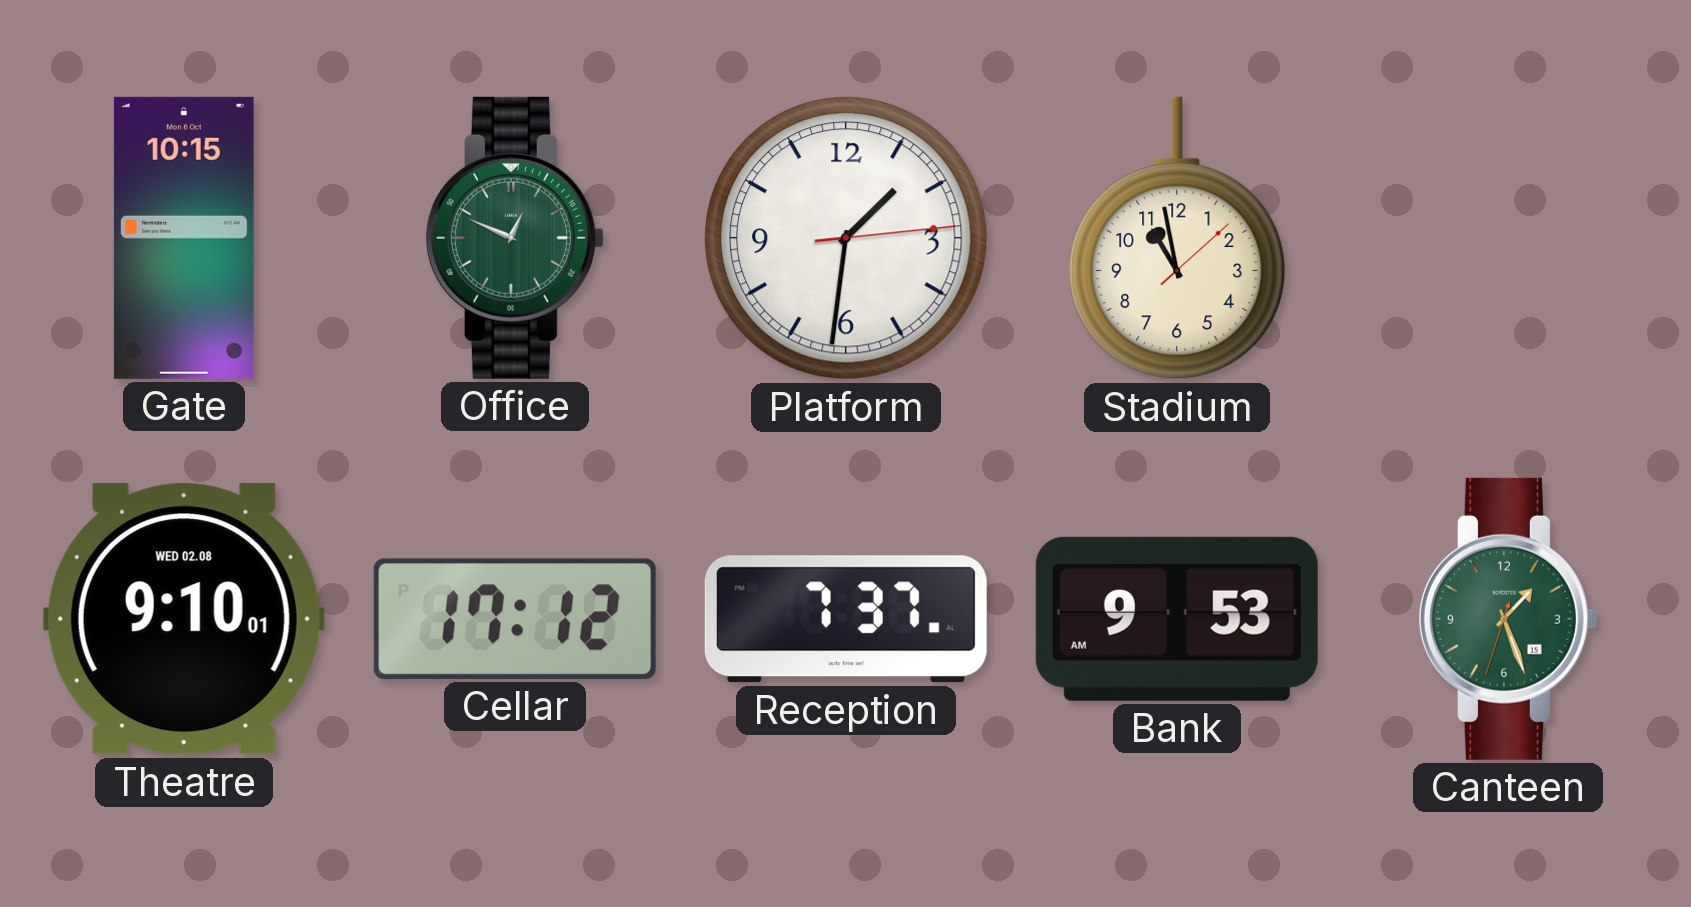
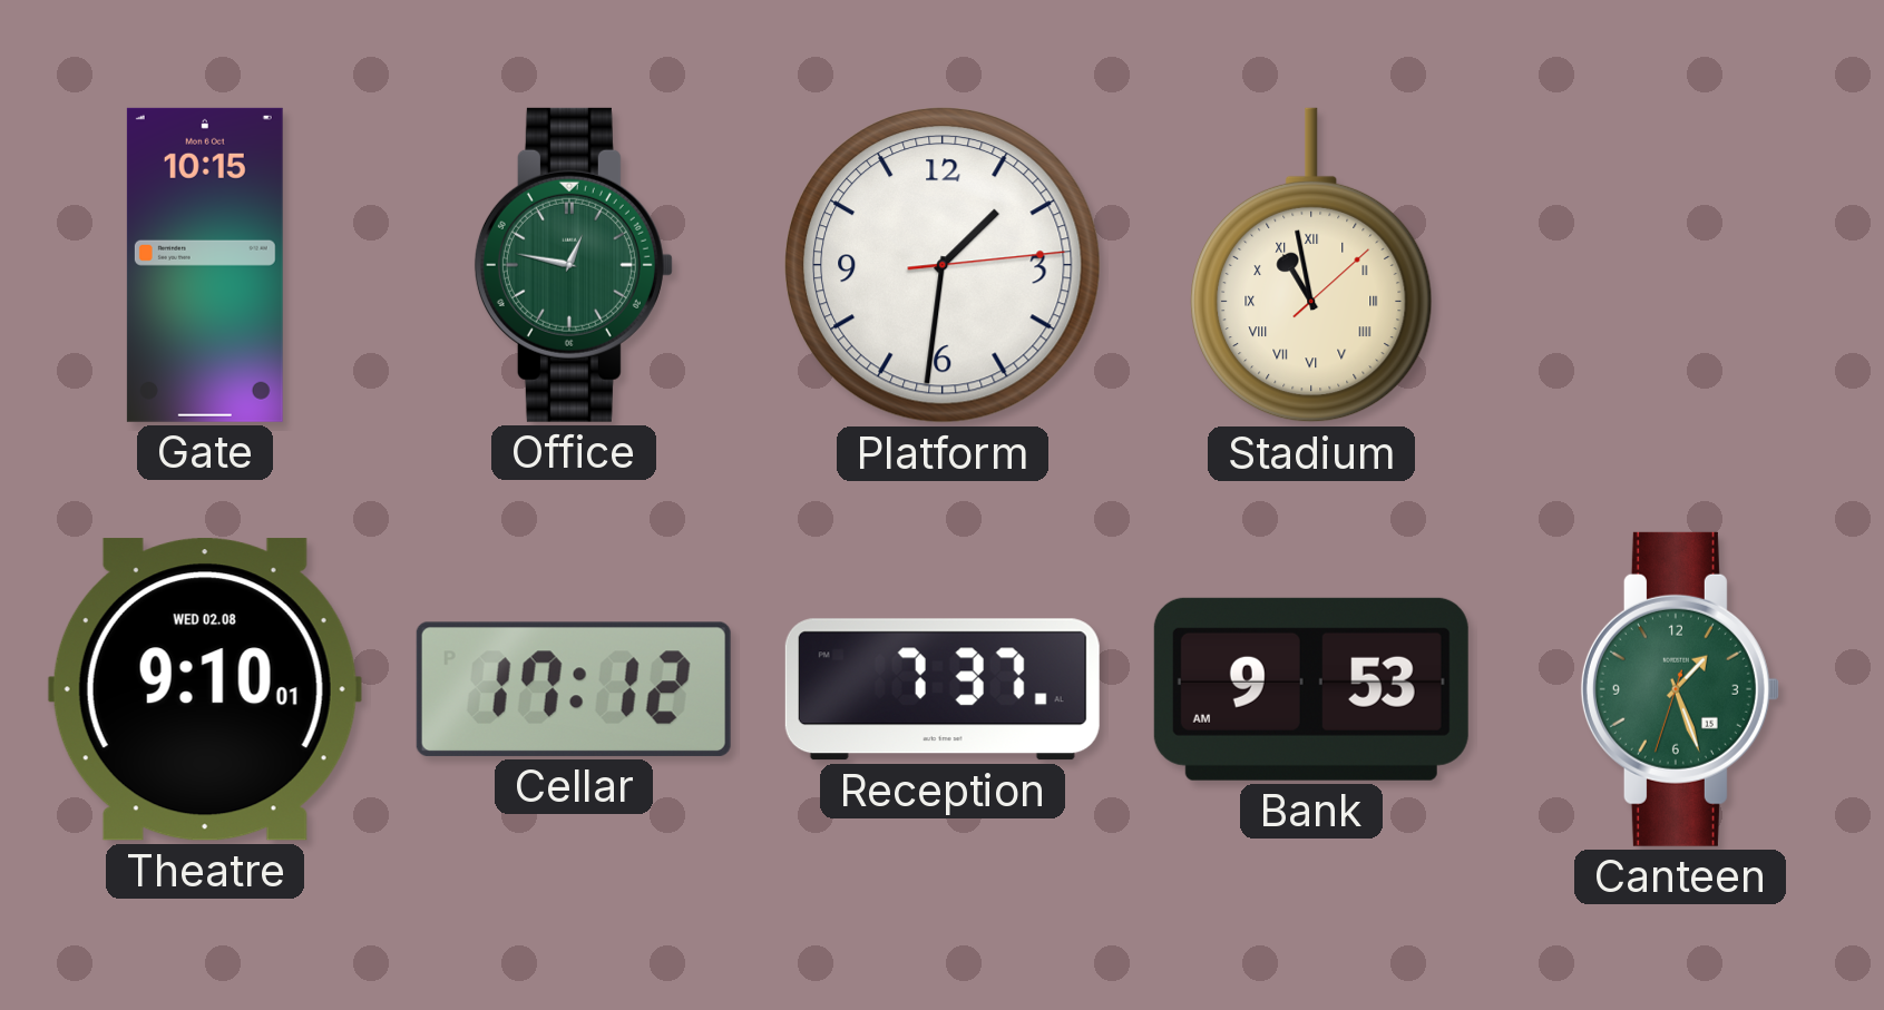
Office: 12:49 -> 12:47 (574, 265)
Stadium numerals: Arabic -> Roman (1311, 265)
